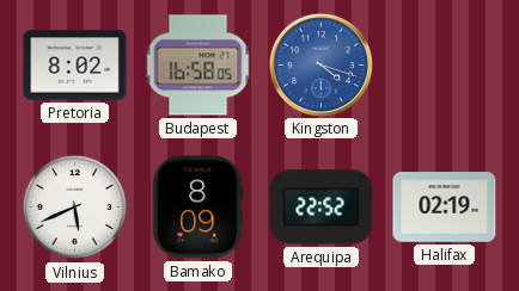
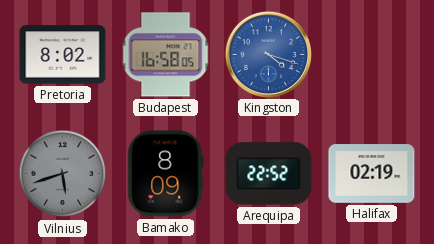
Vilnius: 5:41 -> 5:42 (63, 174)
Vilnius dial: white -> grey (63, 174)
